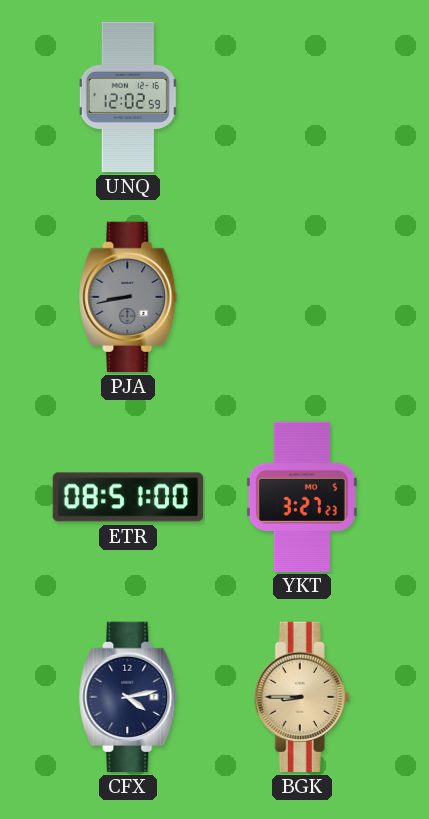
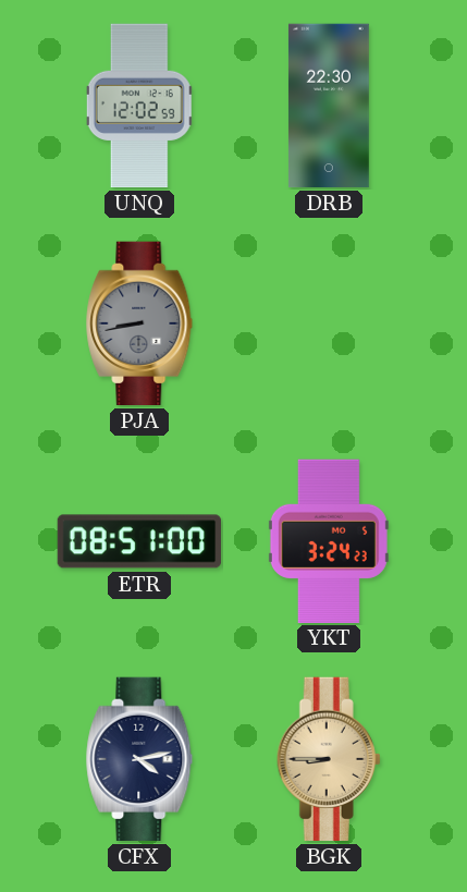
DRB: none -> 22:30 (329, 106)
YKT: 3:27 -> 3:24 (329, 540)
